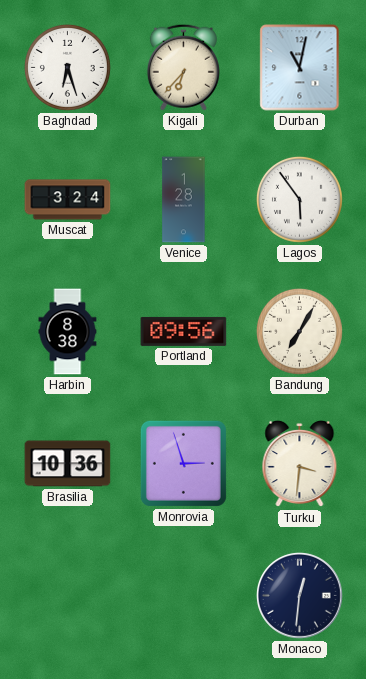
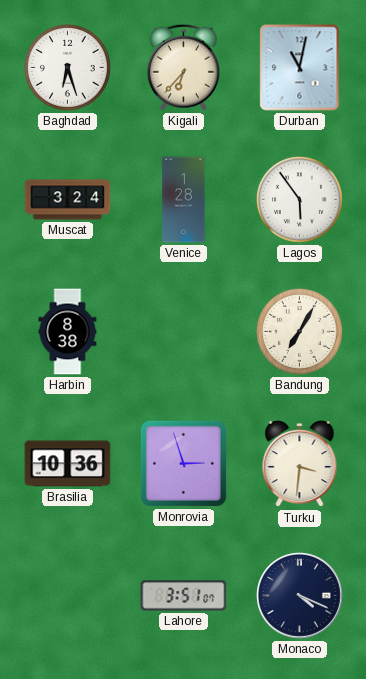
Portland: 09:56 -> none (184, 331)
Lahore: none -> 3:51 (184, 596)
Monaco: 12:31 -> 4:19 (299, 595)
